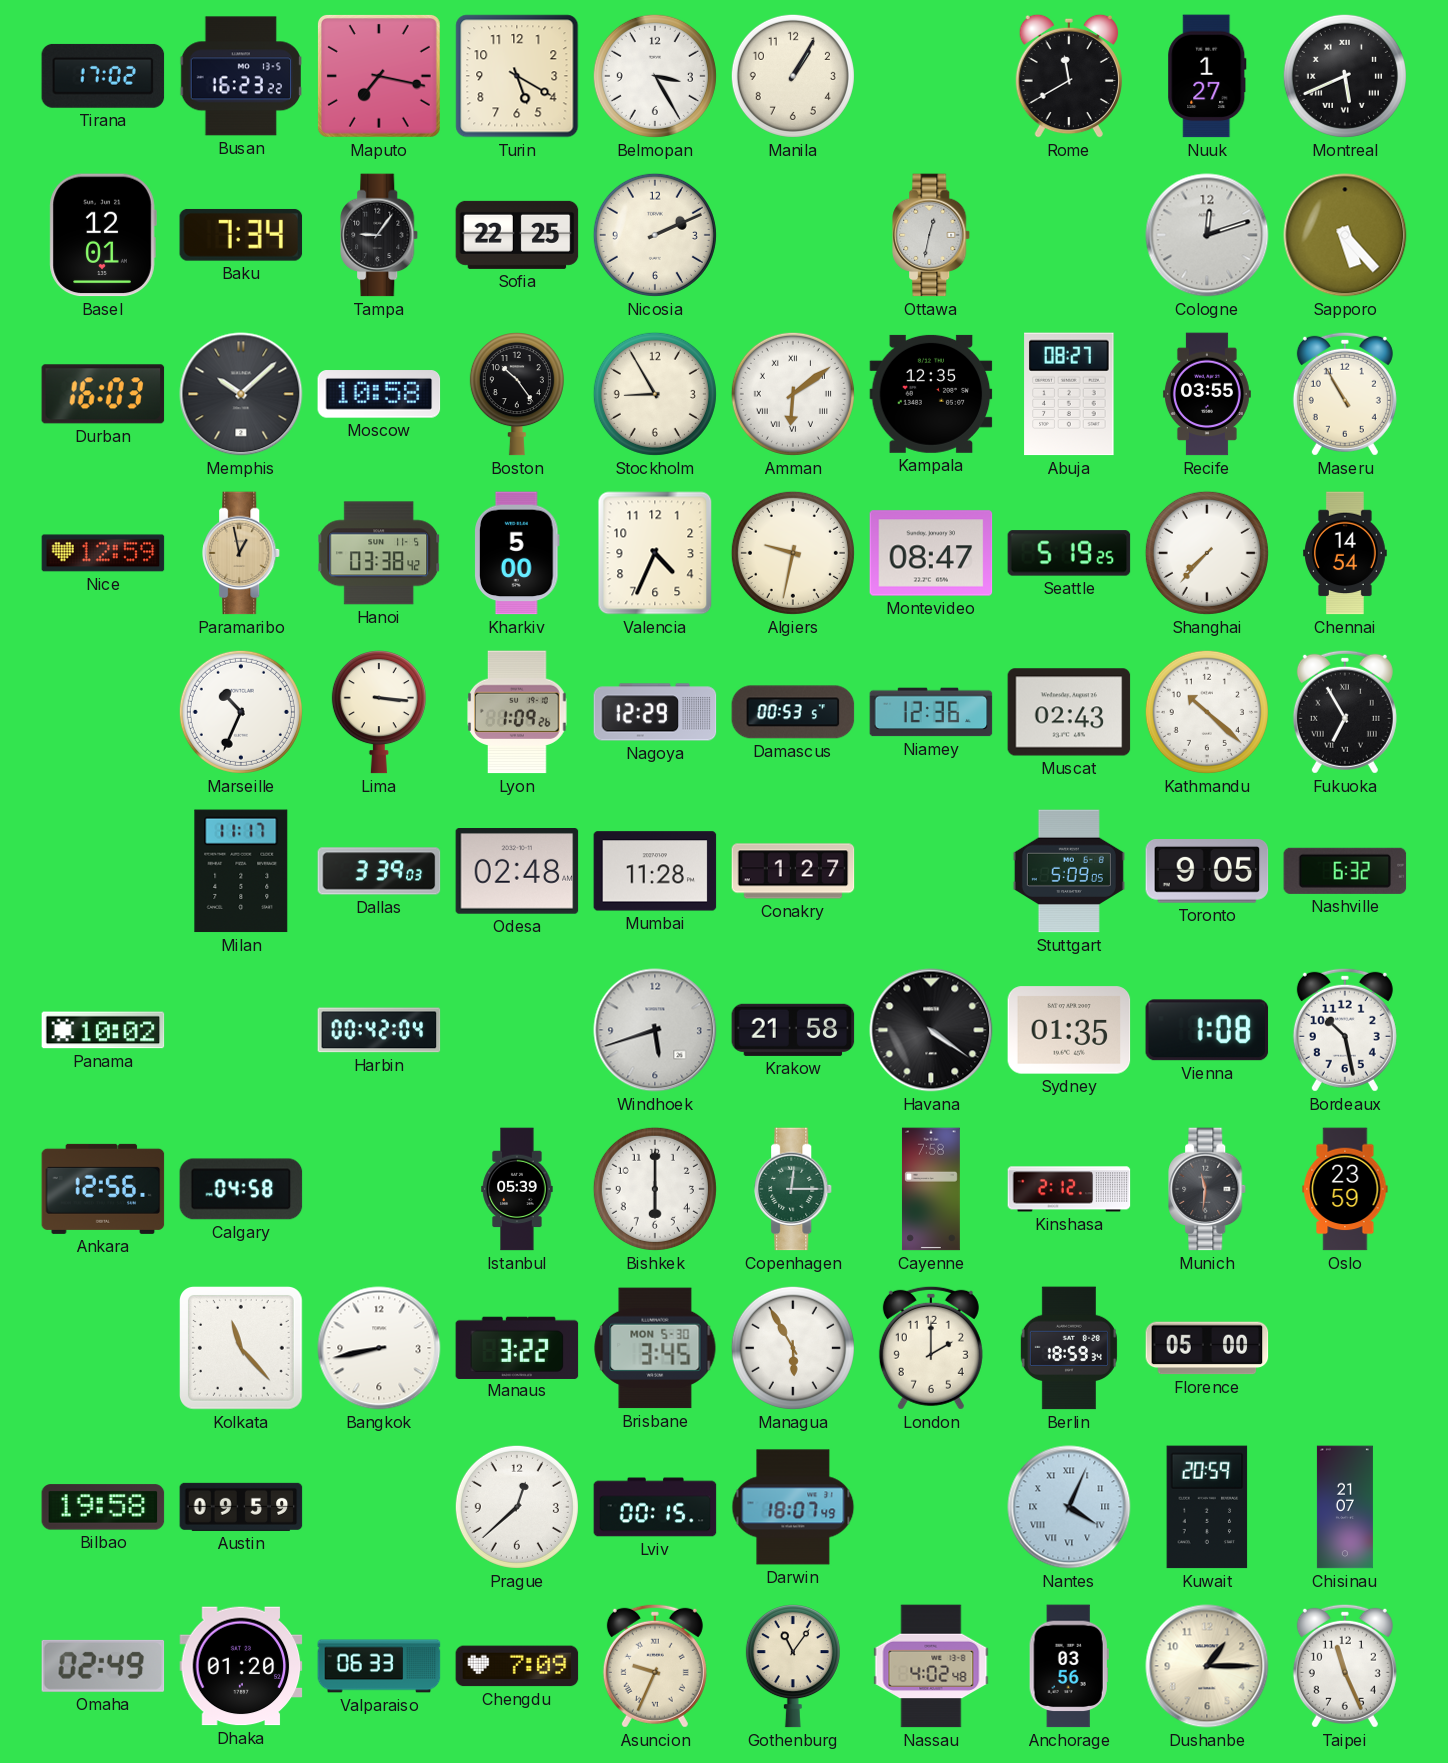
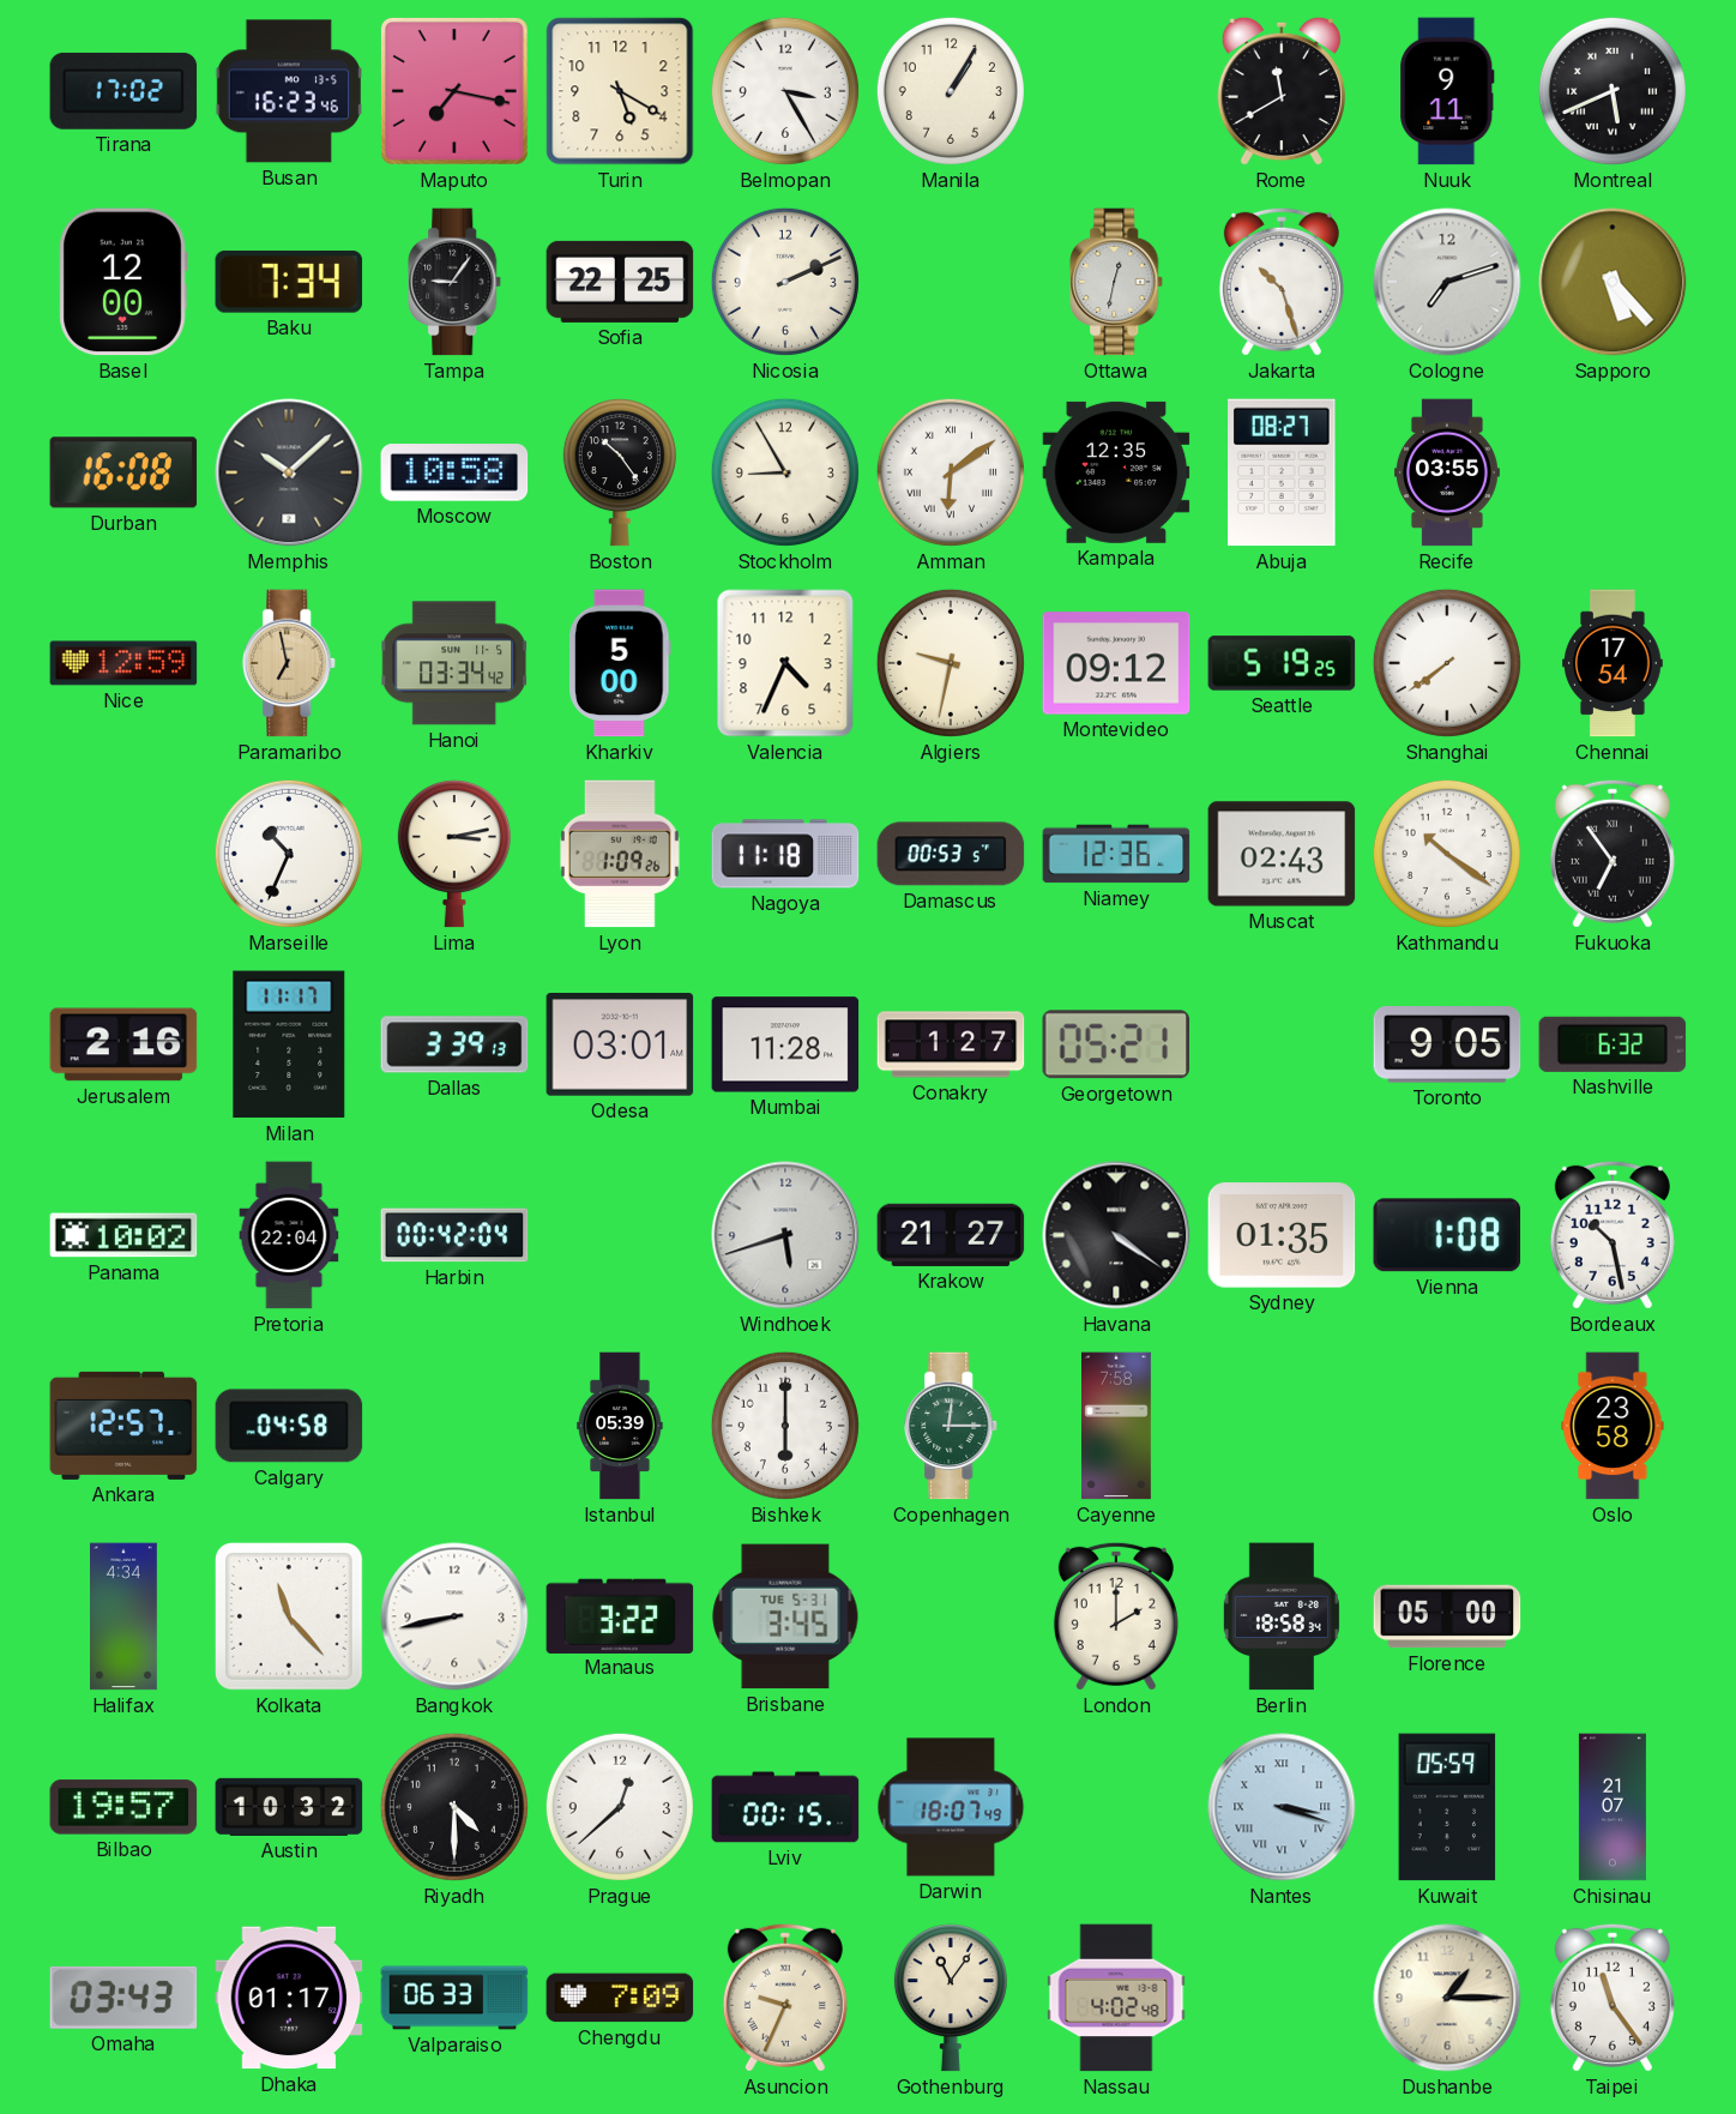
Busan: 16:23:22 -> 16:23:46 (289, 91)
Nuuk: 1:27 -> 9:11 (1447, 91)
Basel: 12:01 -> 12:00 (123, 282)
Jakarta: none -> 10:27 (1282, 282)
Cologne: 12:12 -> 7:12 (1447, 282)
Durban: 16:03 -> 16:08 (123, 472)
Maseru: 10:55 -> none (1345, 394)
Paramaribo: 12:58 -> 6:58 (290, 663)
Hanoi: 03:38 -> 03:34 (456, 663)
Montevideo: 08:47 -> 09:12 (1116, 663)
Shanghai: 7:37 -> 7:39 (1447, 663)
Chennai: 14:54 -> 17:54 (1614, 663)
Lima: 3:16 -> 3:13 (454, 854)
Nagoya: 12:29 -> 11:18 (785, 854)
Kathmandu: 10:22 -> 10:21 (1447, 854)
Fukuoka: 6:55 -> 6:54 (1613, 854)
Jerusalem: none -> 2:16 (123, 1044)
Dallas: 3:39:03 -> 3:39:13 (454, 1044)
Odesa: 02:48 -> 03:01 (620, 1046)
Georgetown: none -> 05:21 (1115, 1044)
Stuttgart: 5:09 -> none (1069, 871)
Pretoria: none -> 22:04 (289, 1235)
Krakow: 21:58 -> 21:27 (951, 1235)
Ankara: 12:56 -> 12:57 (123, 1426)
Kinshasa: 2:12 -> none (1069, 1189)
Munich: 11:31 -> none (1208, 1189)
Oslo: 23:59 -> 23:58 (1613, 1426)
Halifax: none -> 4:34 (125, 1616)
Brisbane date: MON 5-30 -> TUE 5-31 (785, 1616)
Managua: 5:55 -> none (793, 1348)
Berlin: 18:59 -> 18:58 (1282, 1616)
Bilbao: 19:58 -> 19:57 (123, 1807)
Austin: 09:59 -> 10:32 (289, 1807)
Riyadh: none -> 4:30 (454, 1807)
Nantes: 4:04 -> 3:18 (1282, 1807)
Kuwait: 20:59 -> 05:59 (1447, 1807)
Omaha: 02:49 -> 03:43 (123, 1998)
Dhaka: 01:20 -> 01:17 (289, 1998)
Anchorage: 03:56 -> none (1069, 1666)
Taipei: 11:26 -> 11:24 (1613, 1998)
